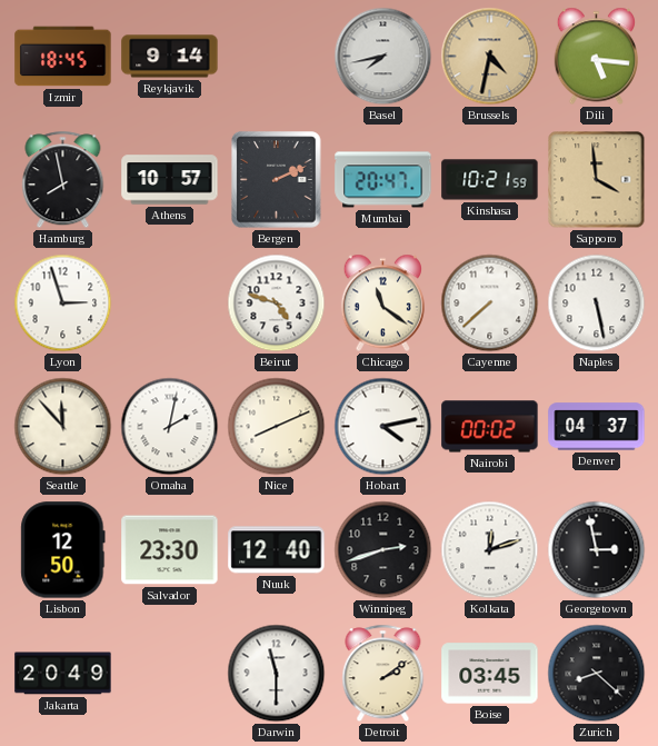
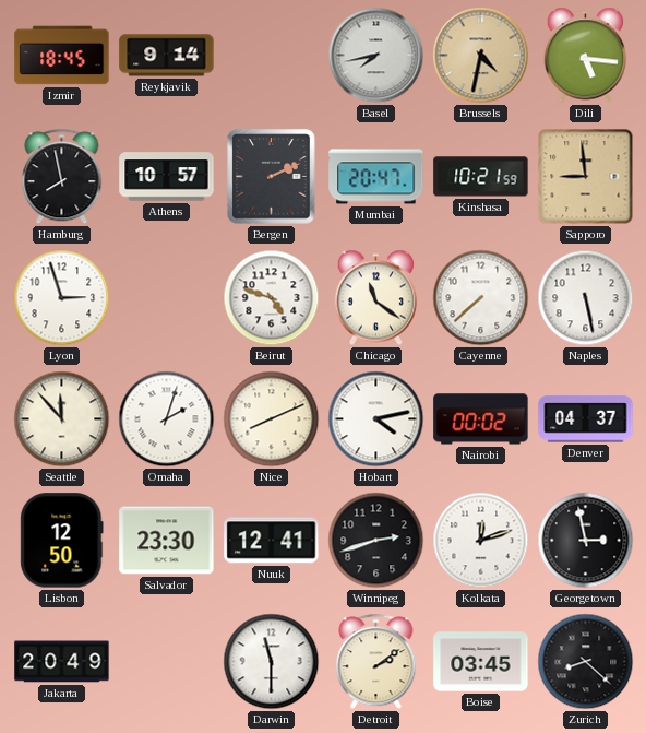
Sapporo: 3:59 -> 8:59 (586, 177)
Omaha: 2:02 -> 2:03 (167, 419)
Nuuk: 12:40 -> 12:41 (272, 541)
